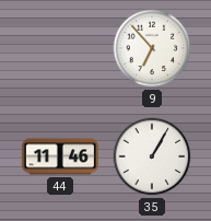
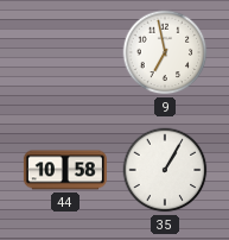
9: 6:53 -> 6:58 (165, 52)
44: 11:46 -> 10:58 (65, 170)
